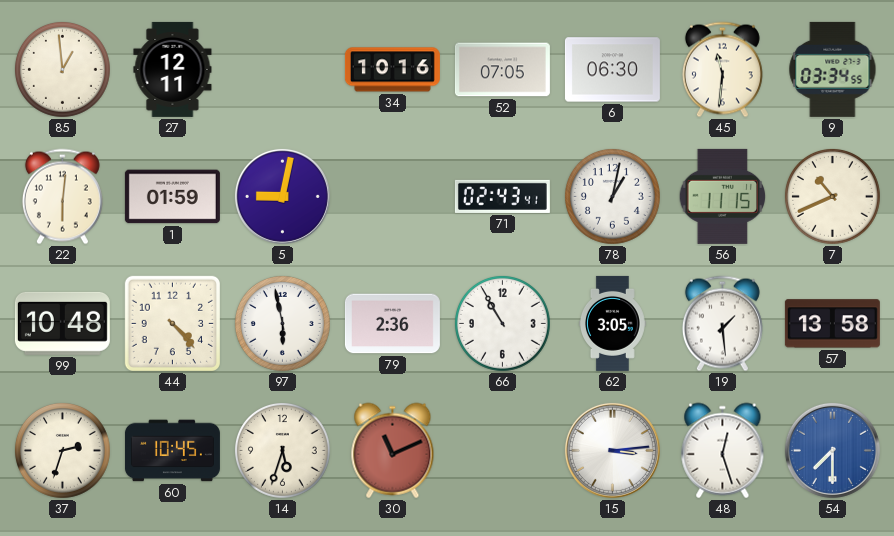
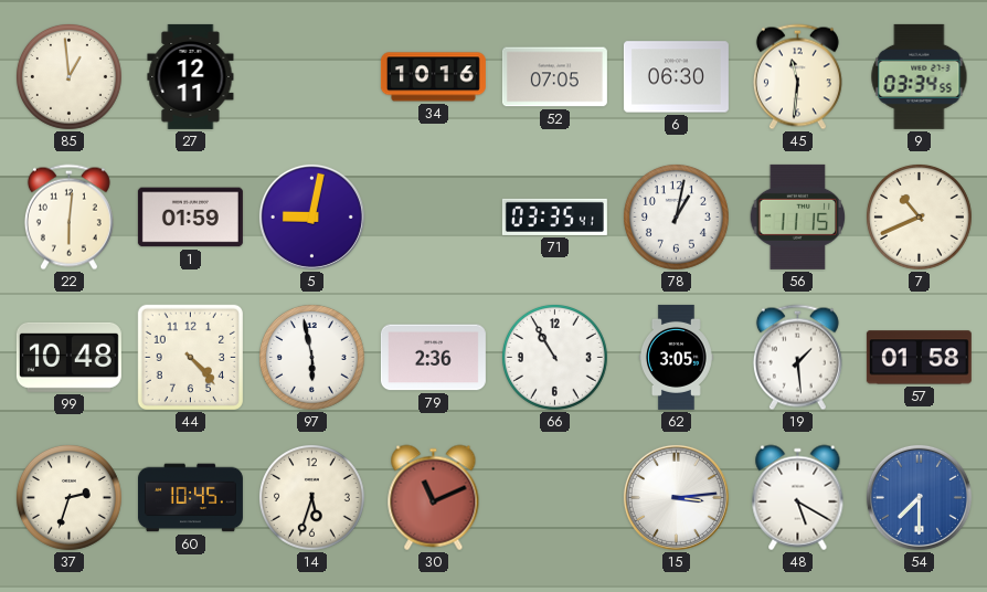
71: 02:43 -> 03:35 (554, 216)
57: 13:58 -> 01:58 (919, 358)
48: 12:27 -> 5:20 (798, 498)
